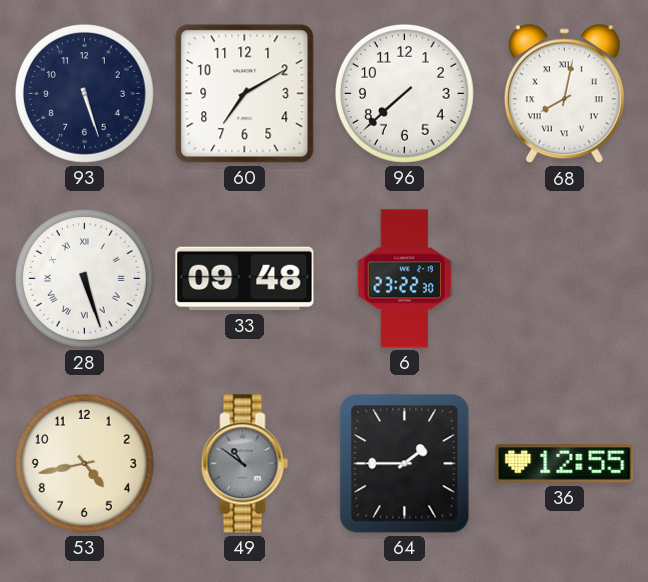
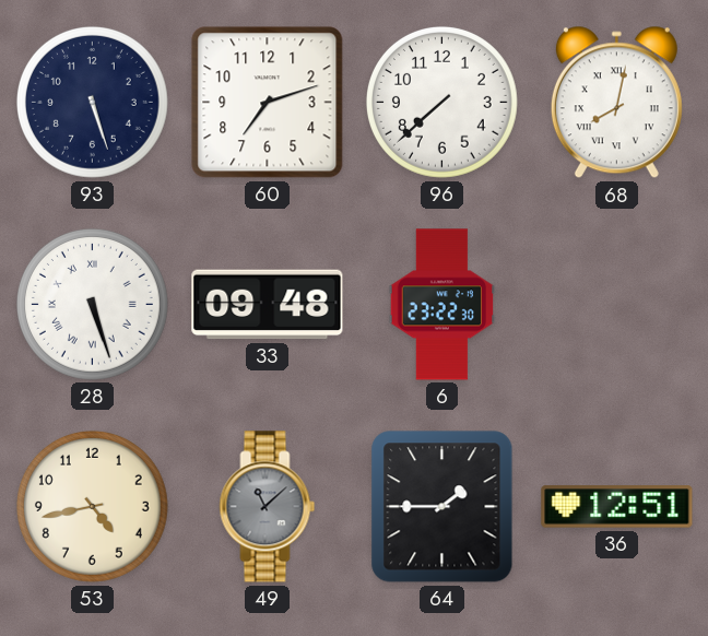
60: 7:10 -> 7:12 (268, 103)
49: 10:51 -> 11:08 (268, 507)
36: 12:55 -> 12:51 (617, 507)
